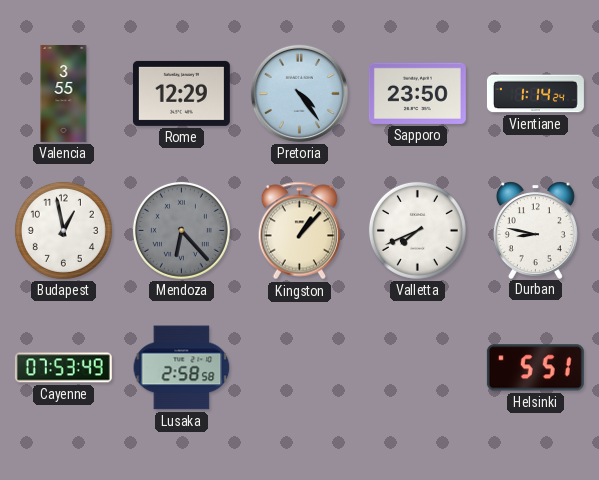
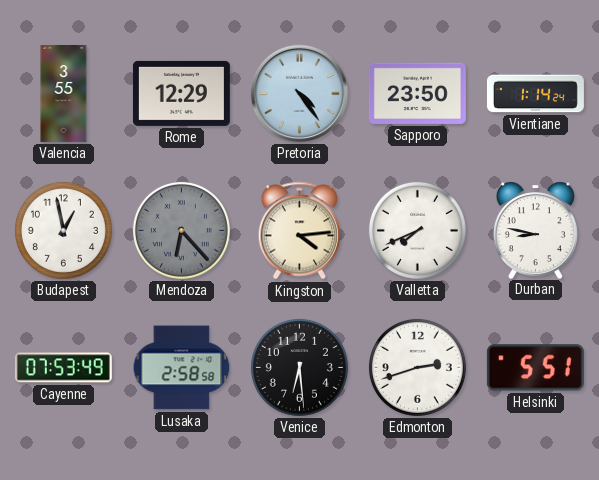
Kingston: 1:07 -> 4:14 (300, 231)
Venice: none -> 6:29 (299, 367)
Edmonton: none -> 2:42 (417, 367)
